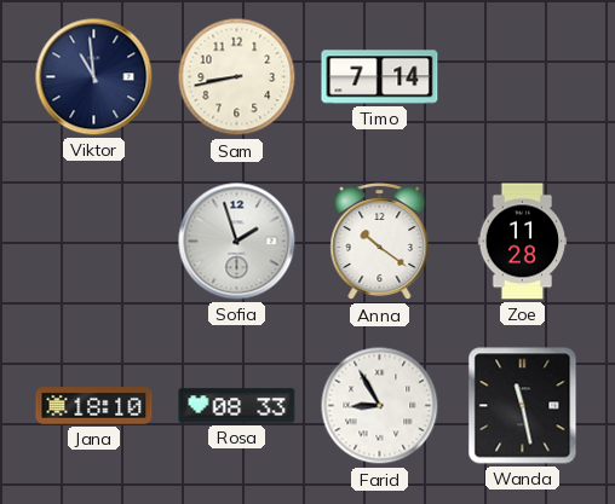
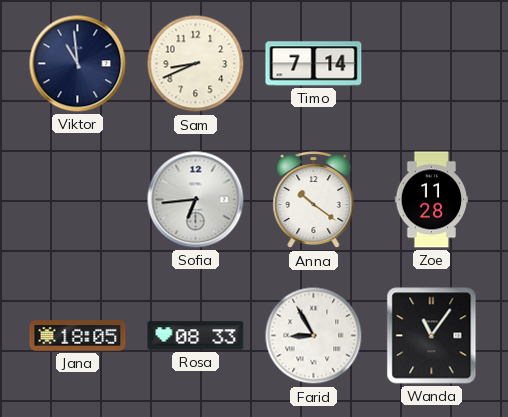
Sam: 8:43 -> 8:41 (196, 64)
Sofia: 1:57 -> 6:44 (196, 200)
Jana: 18:10 -> 18:05 (78, 336)
Wanda: 11:28 -> 11:06 (432, 336)
